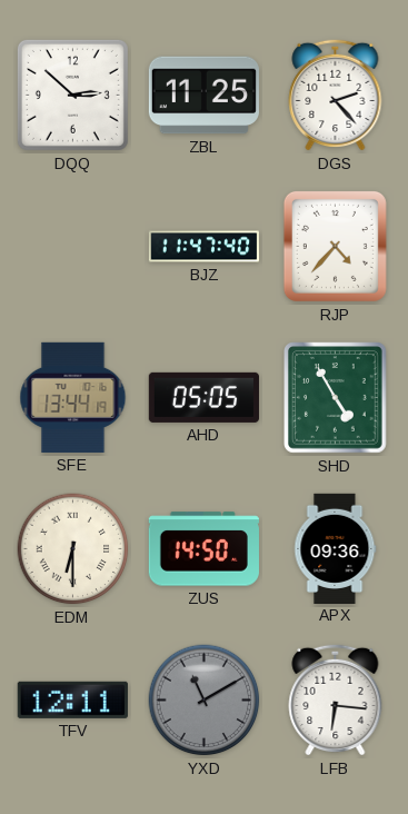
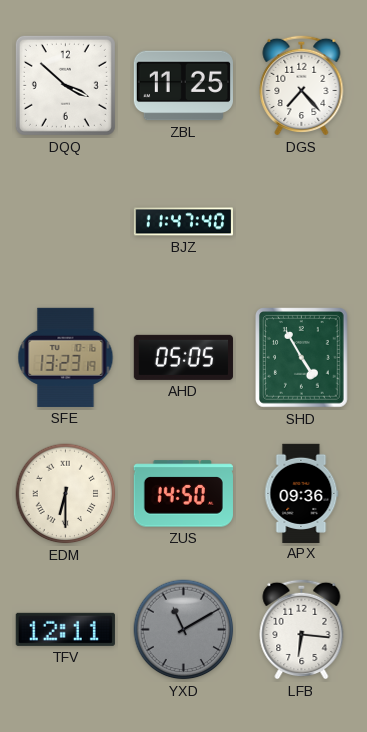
DQQ: 2:52 -> 3:52 (65, 85)
DGS: 2:23 -> 7:23 (302, 85)
RJP: 4:37 -> none (335, 246)
SFE: 13:44 -> 13:23 (66, 357)
